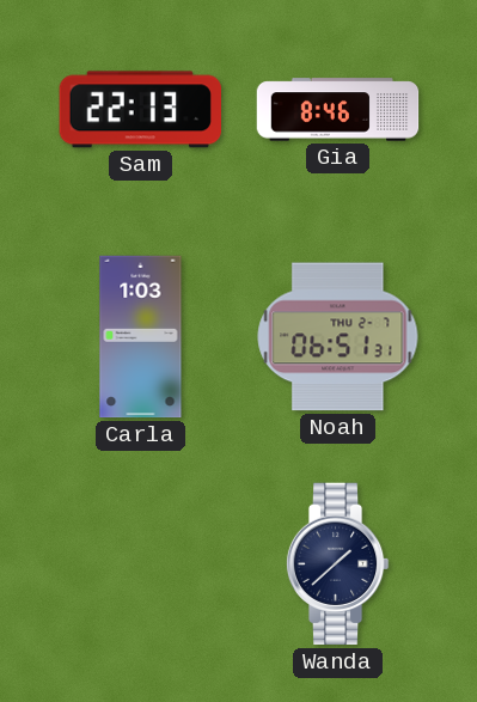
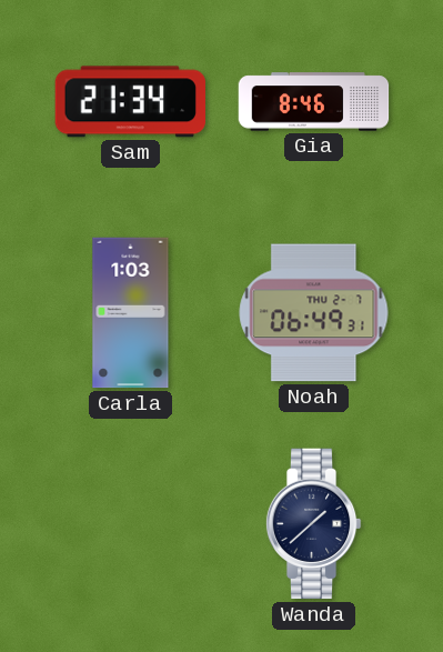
Sam: 22:13 -> 21:34 (130, 102)
Noah: 06:51 -> 06:49 (314, 313)
